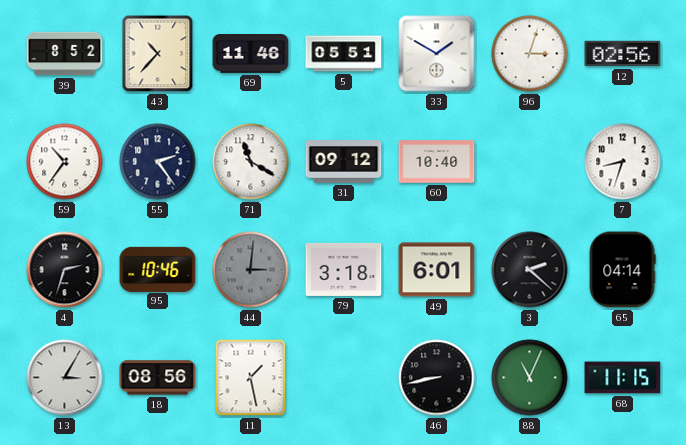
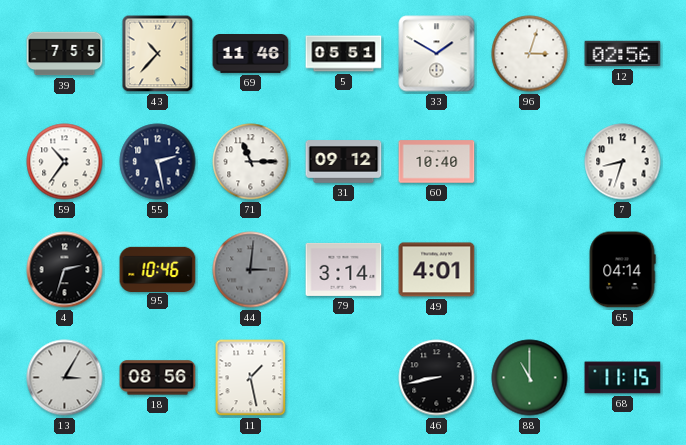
39: 8:52 -> 7:55 (65, 54)
55: 2:24 -> 2:28 (158, 162)
71: 11:20 -> 11:15 (251, 162)
79: 3:18 -> 3:14 (344, 269)
49: 6:01 -> 4:01 (437, 270)
3: 2:22 -> none (530, 270)
88: 11:04 -> 11:00 (530, 378)
